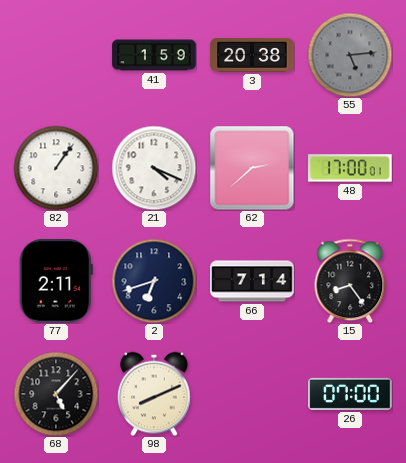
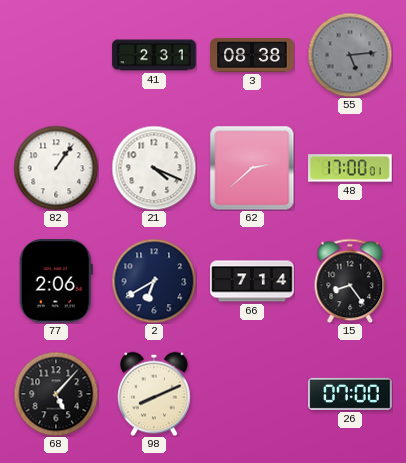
41: 1:59 -> 2:31 (154, 55)
3: 20:38 -> 08:38 (252, 55)
77: 2:11 -> 2:06 (56, 281)
2: 6:42 -> 6:40 (154, 281)
